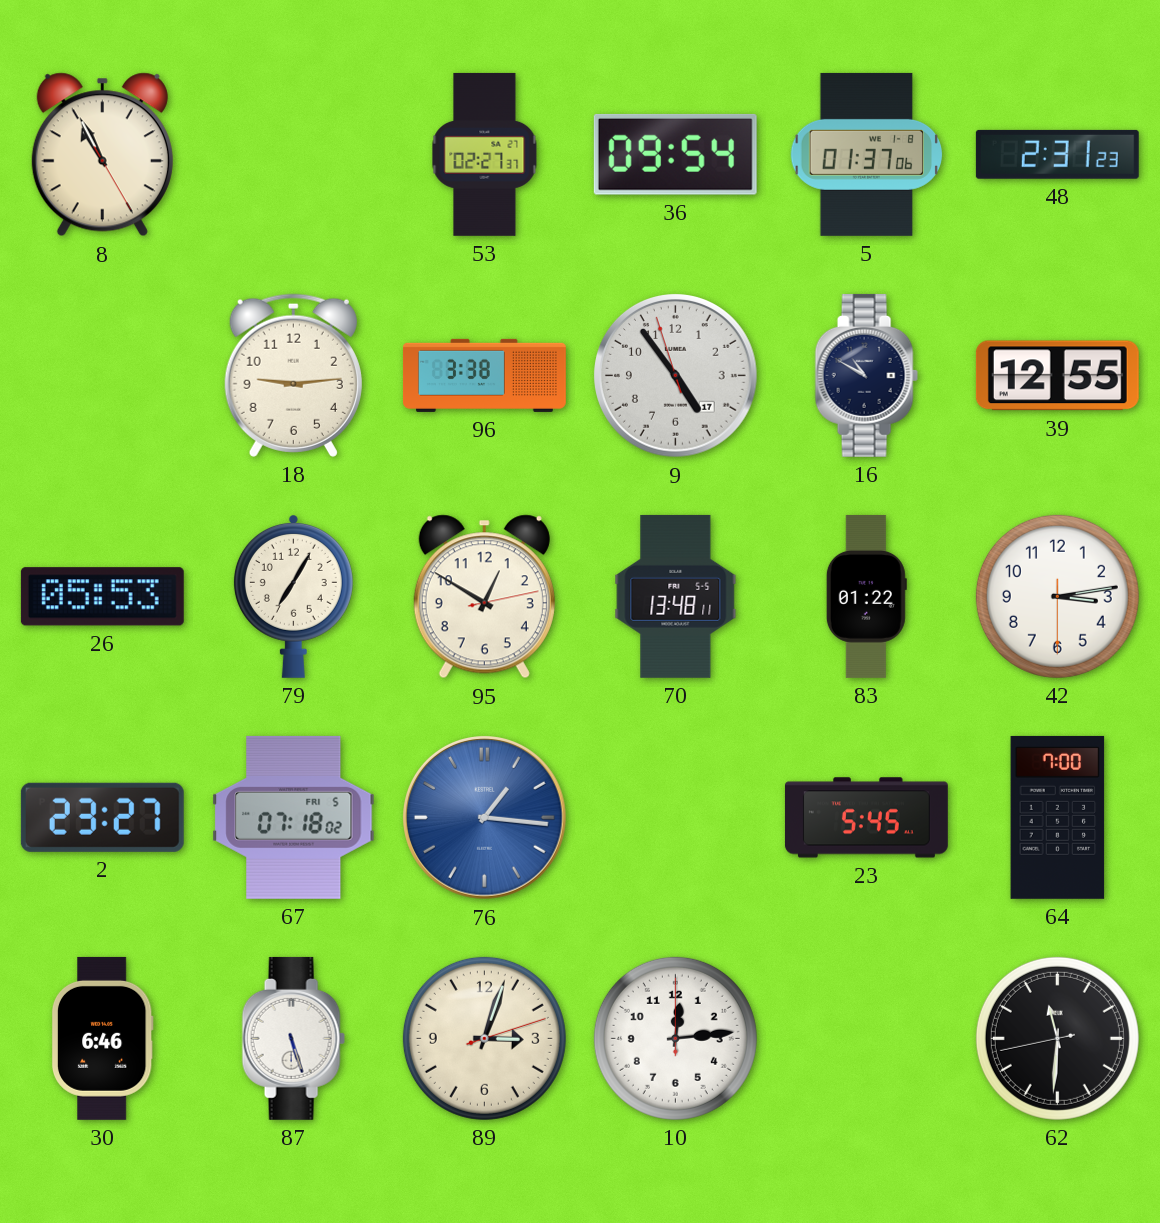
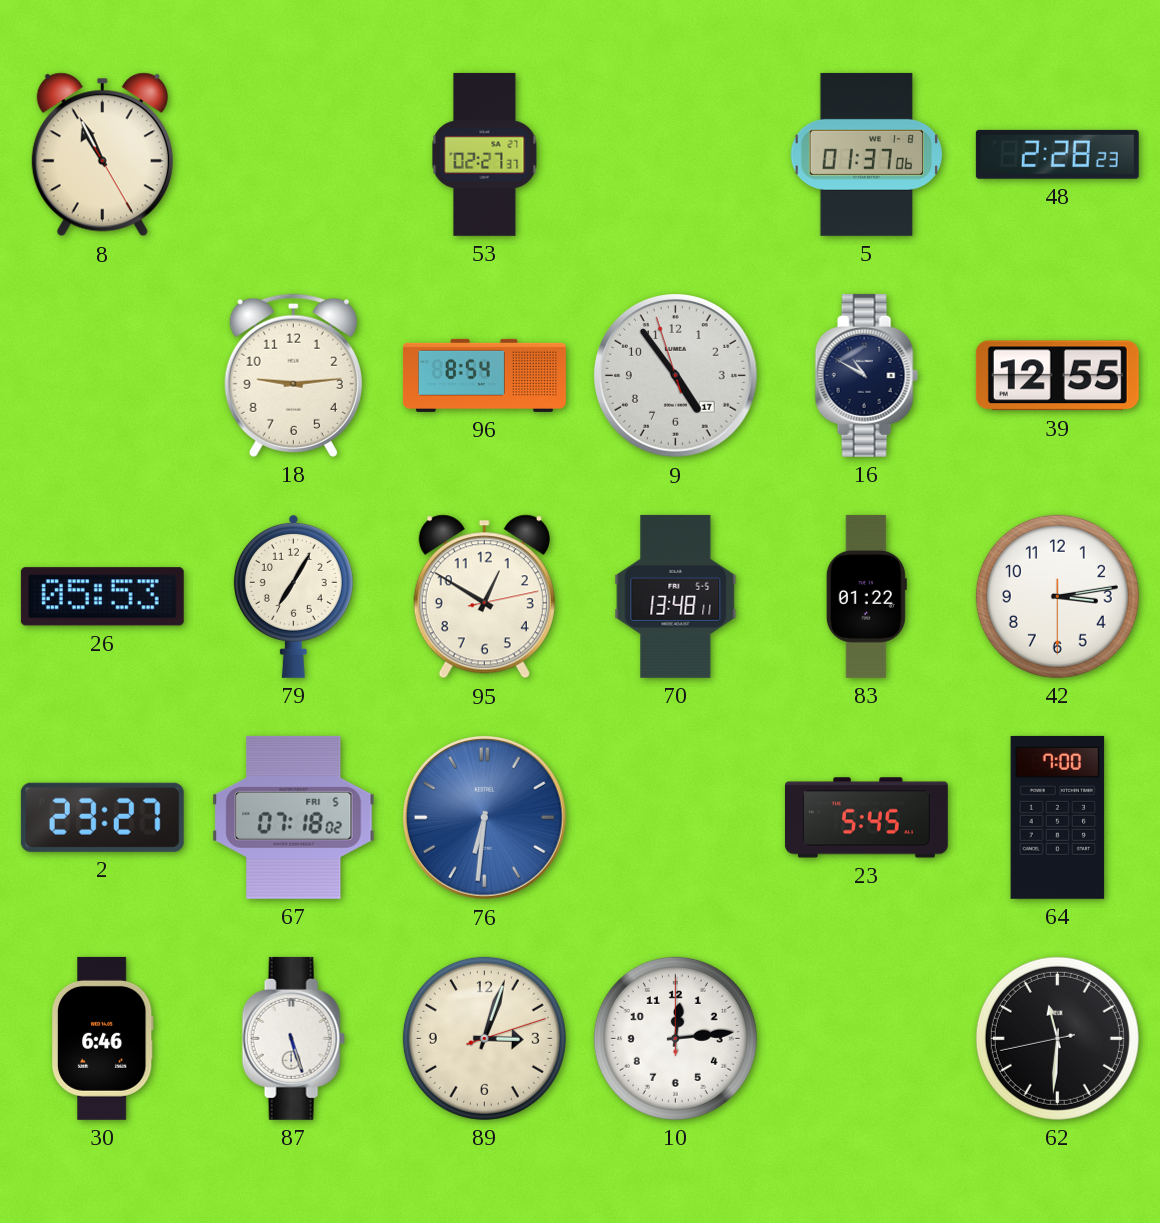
36: 09:54 -> none (675, 154)
48: 2:31 -> 2:28 (1057, 154)
96: 3:38 -> 8:54 (484, 375)
76: 1:16 -> 6:31 (485, 818)
